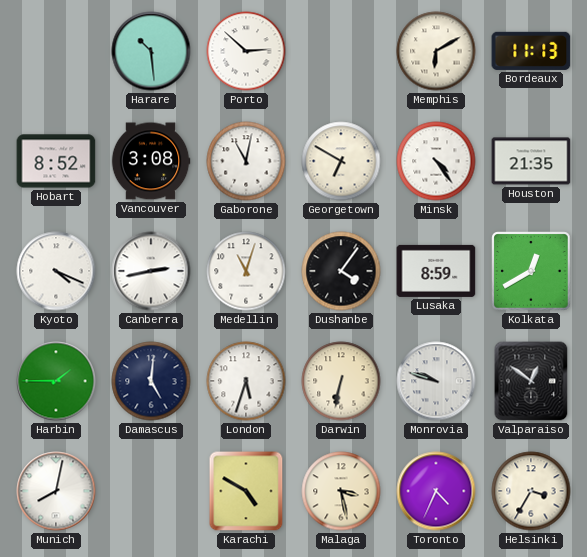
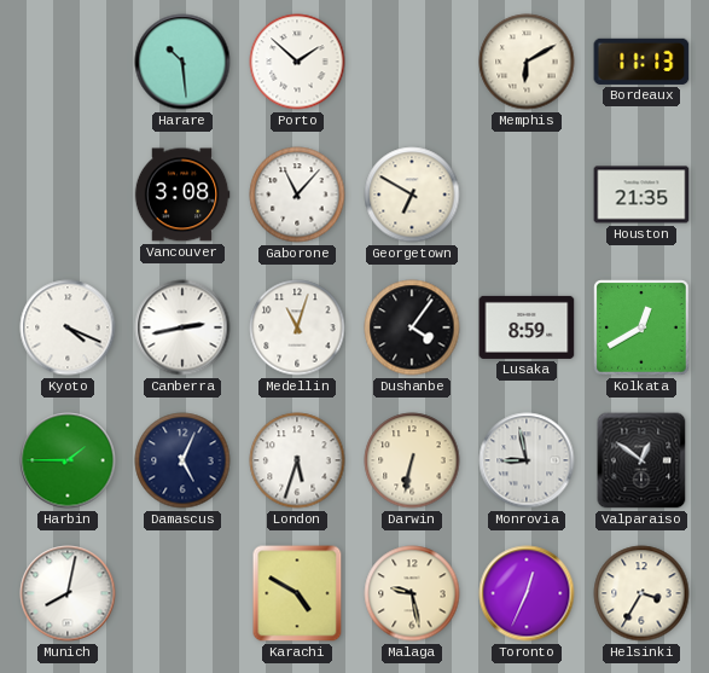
Porto: 2:52 -> 1:52 (297, 62)
Hobart: 8:52 -> none (56, 161)
Gaborone: 11:02 -> 11:07 (297, 195)
Minsk: 4:24 -> none (436, 161)
Damascus: 5:01 -> 5:04 (182, 460)
Monrovia: 9:48 -> 8:58 (527, 460)
Malaga: 3:28 -> 9:28 (412, 593)
Toronto: 4:34 -> 12:34 (527, 593)
